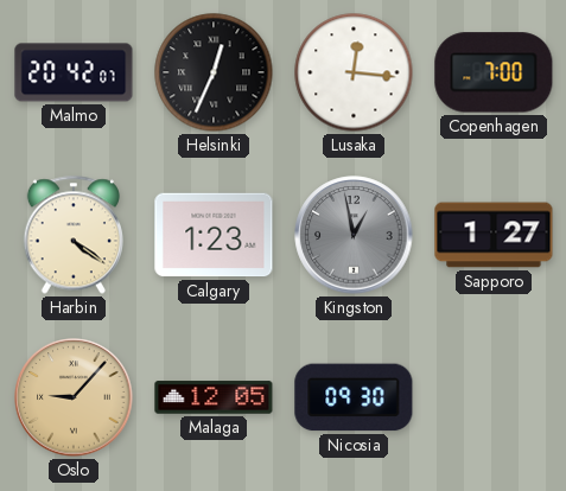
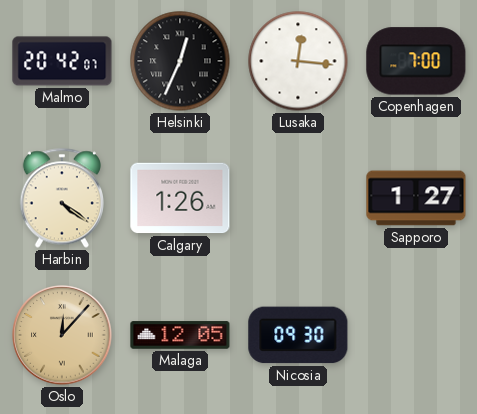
Calgary: 1:23 -> 1:26 (180, 198)
Kingston: 12:58 -> none (354, 235)
Oslo: 9:07 -> 12:07 (62, 335)
